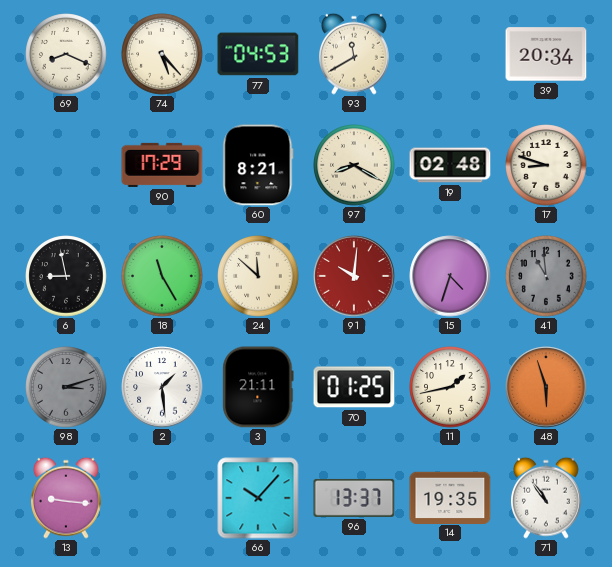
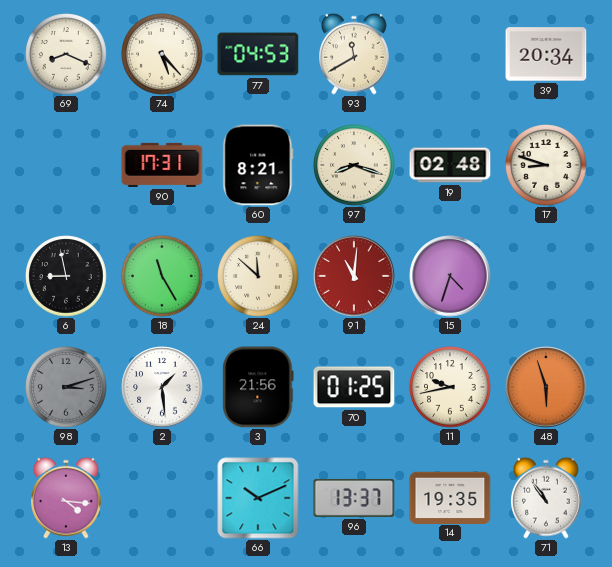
90: 17:29 -> 17:31 (162, 165)
97: 8:20 -> 8:18 (354, 165)
91: 10:01 -> 11:01 (354, 276)
41: 10:59 -> none (546, 276)
3: 21:11 -> 21:56 (258, 387)
11: 1:43 -> 9:43 (450, 387)
13: 9:16 -> 4:16 (67, 498)
66: 10:07 -> 10:11 (258, 498)
